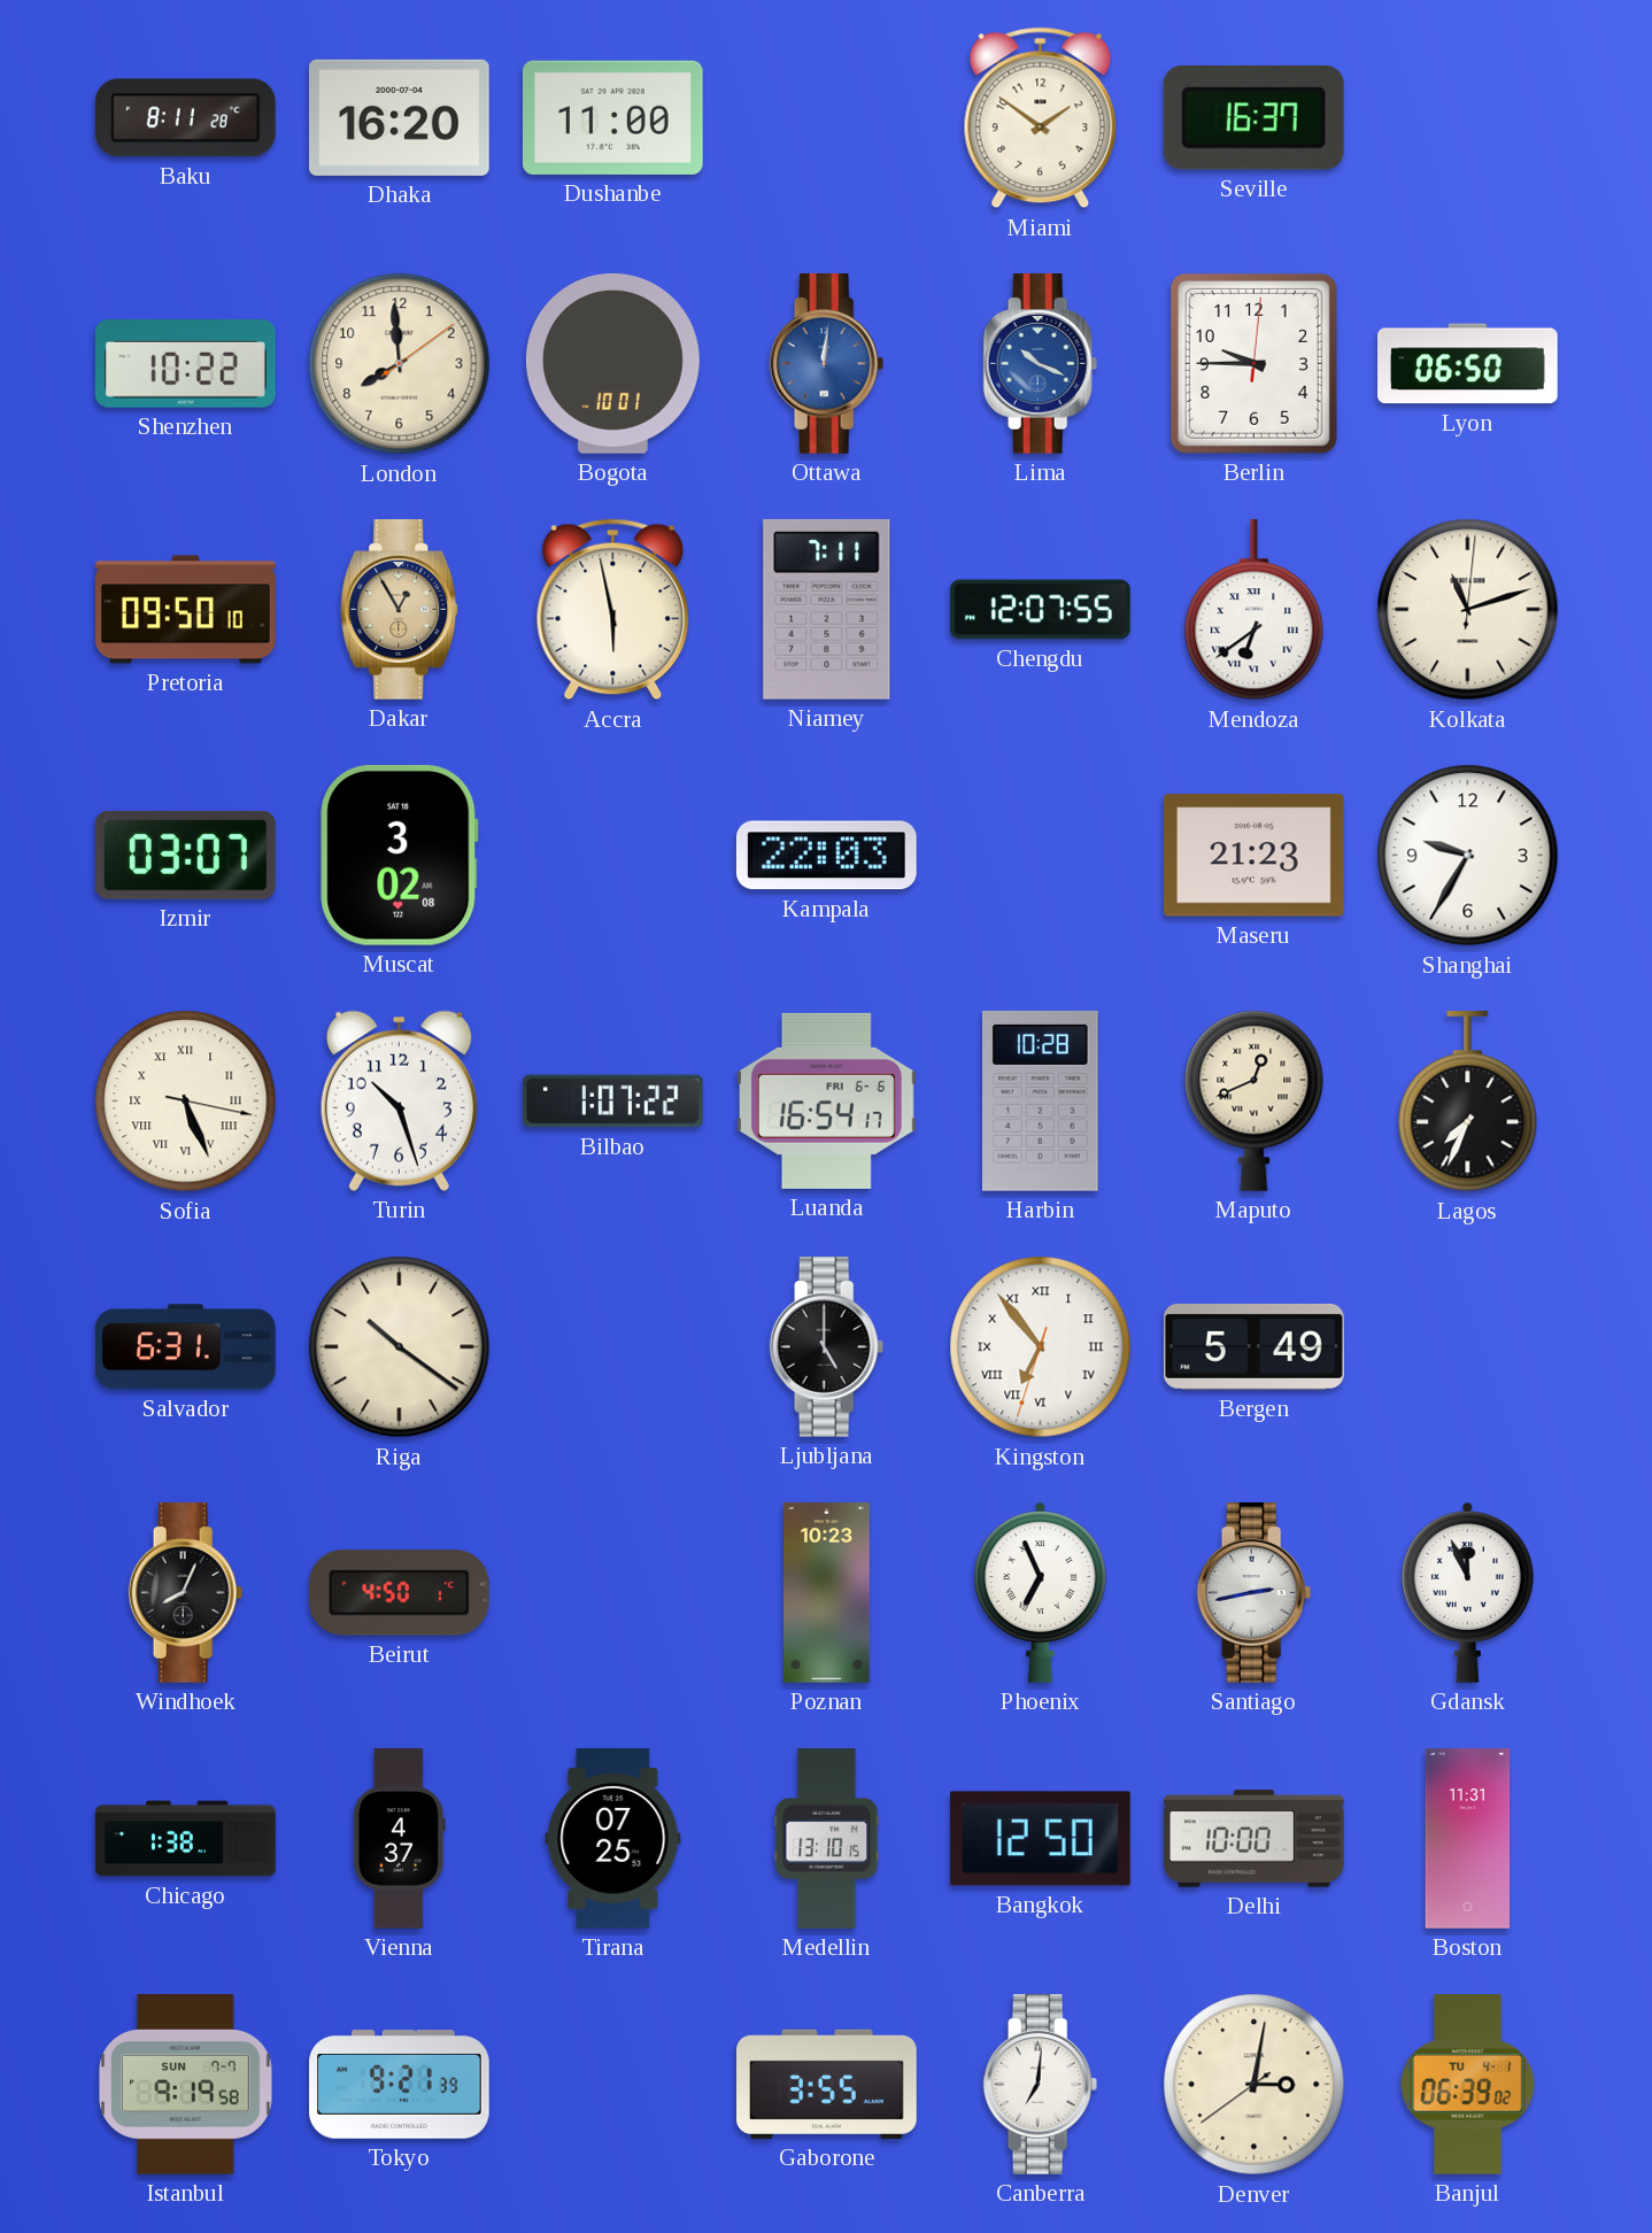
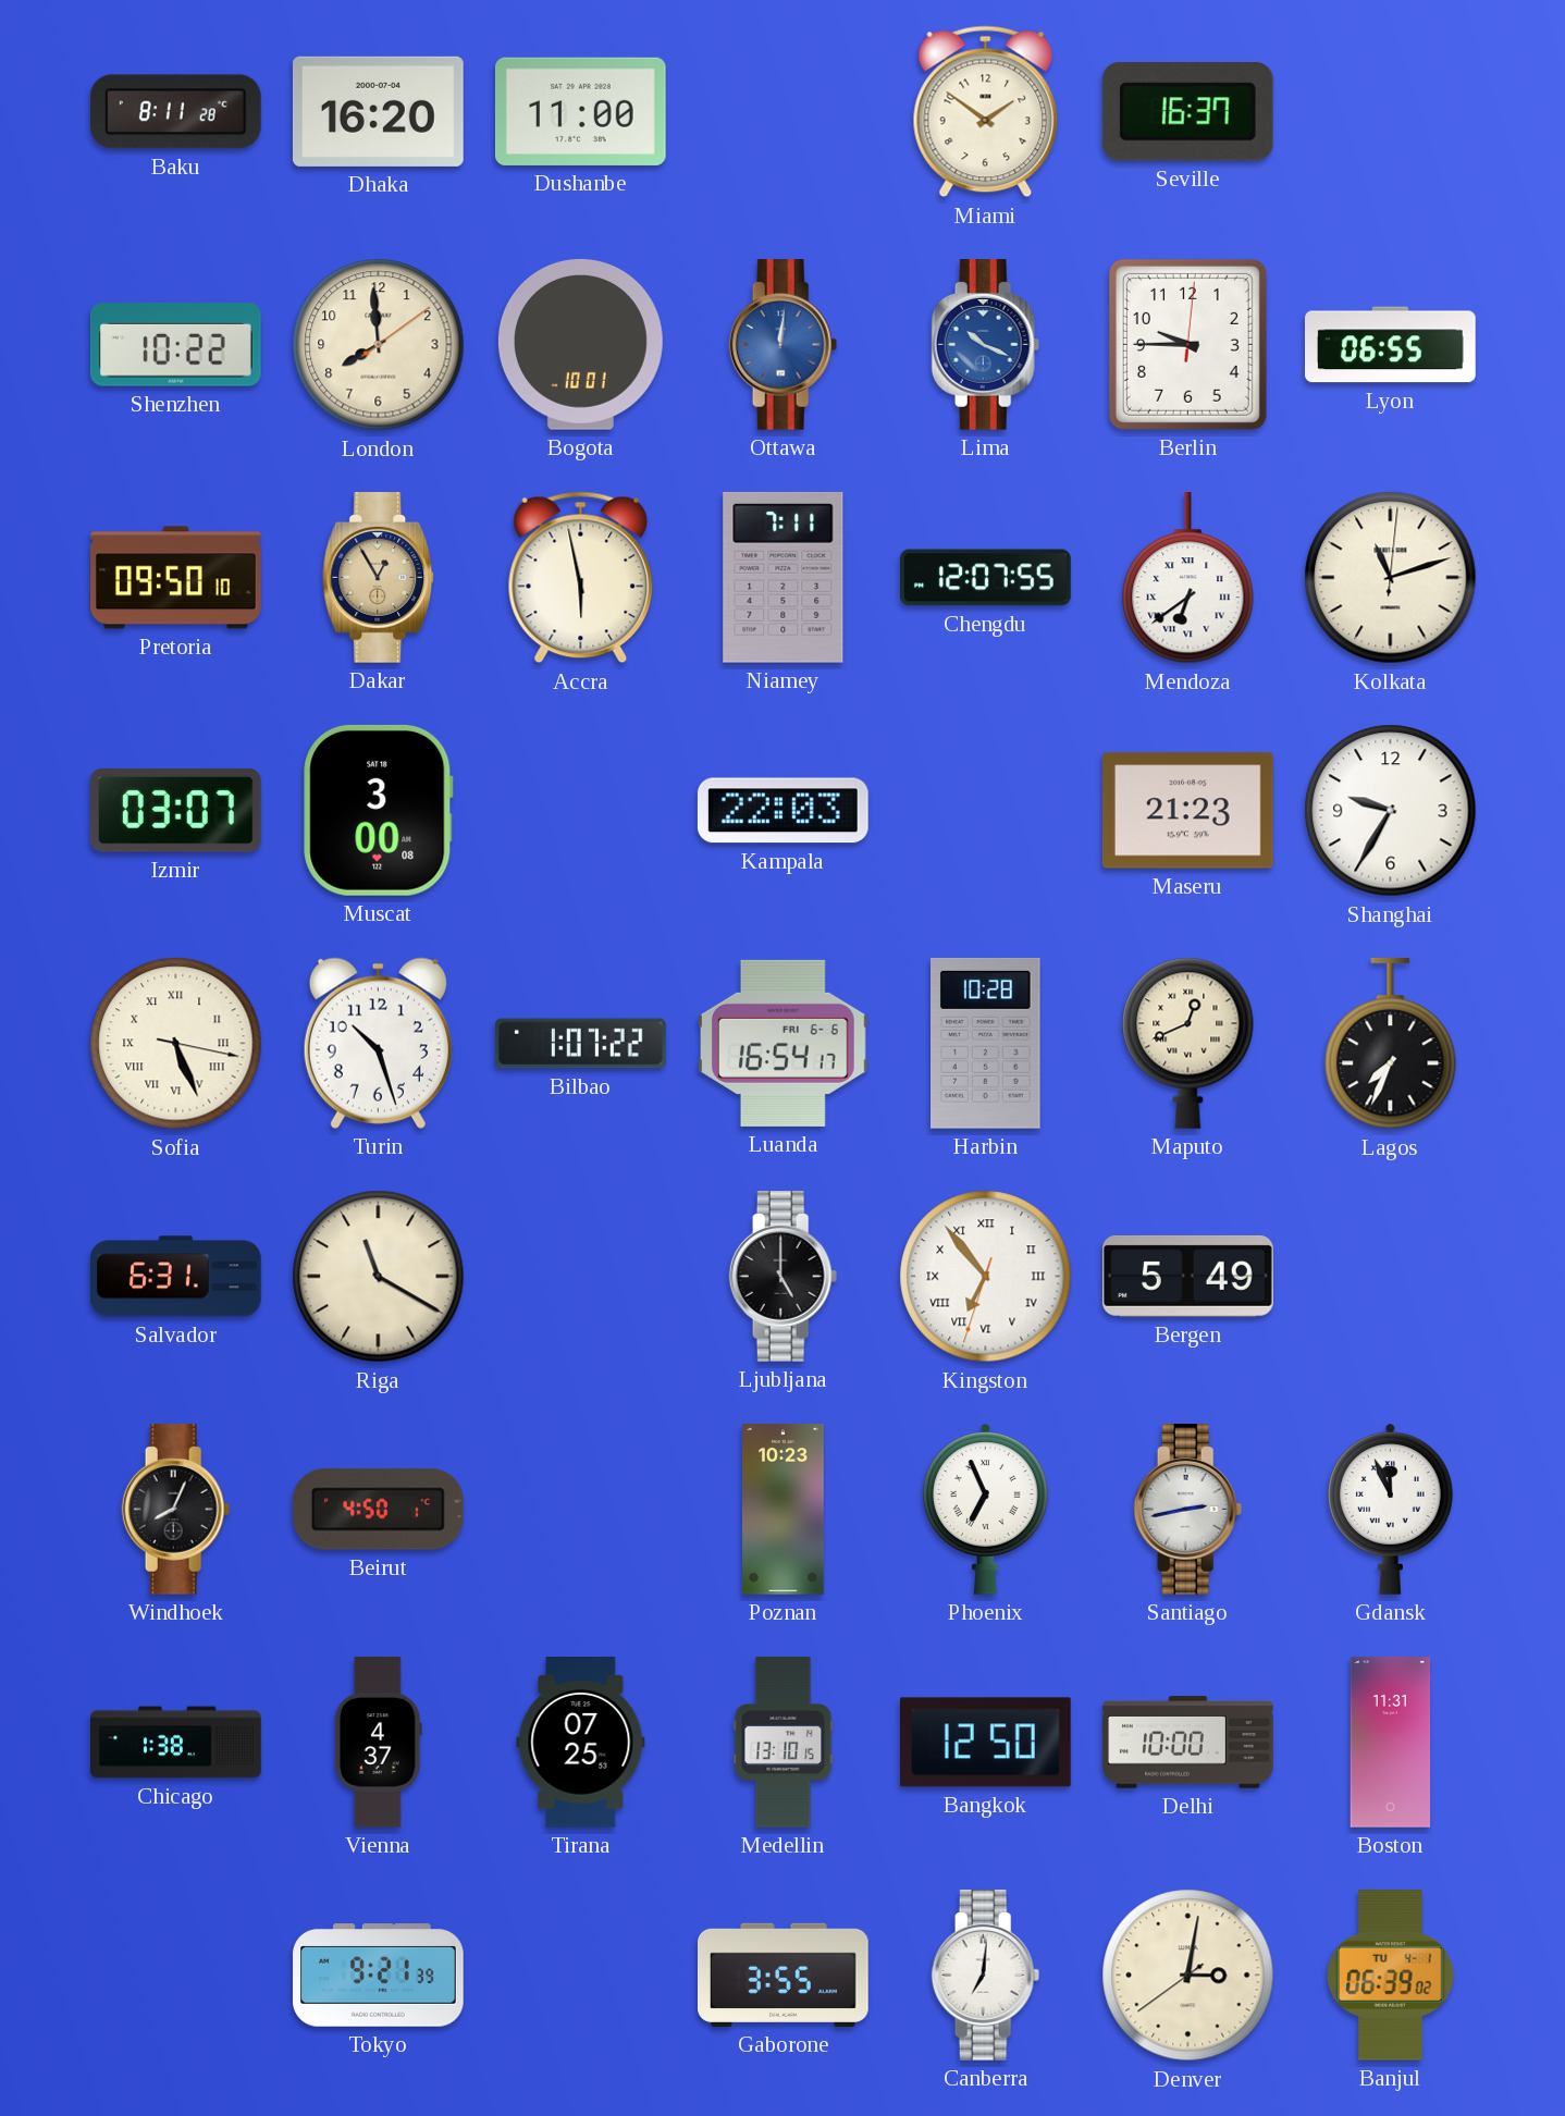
Lyon: 06:50 -> 06:55 (1391, 345)
Muscat: 3:02 -> 3:00 (379, 810)
Riga: 10:21 -> 11:20 (379, 1277)
Istanbul: 9:19 -> none (186, 2085)
